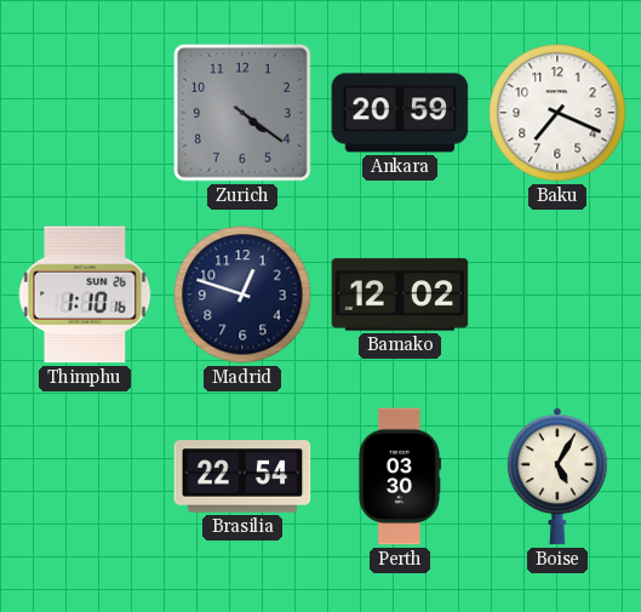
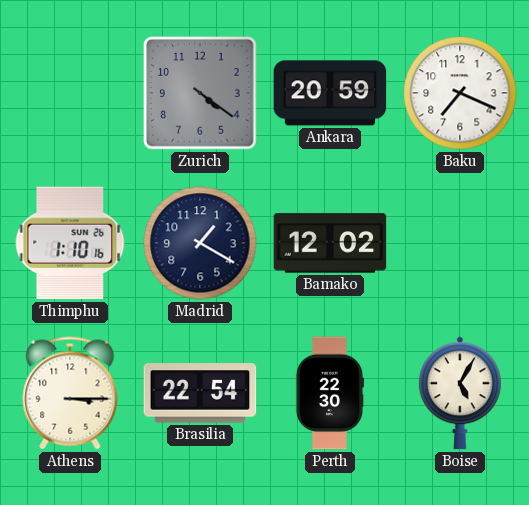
Madrid: 12:48 -> 1:20 (200, 243)
Athens: none -> 3:15 (70, 393)
Perth: 03:30 -> 22:30 (329, 393)
